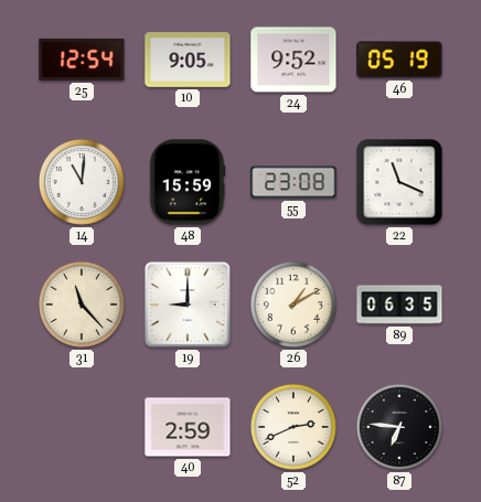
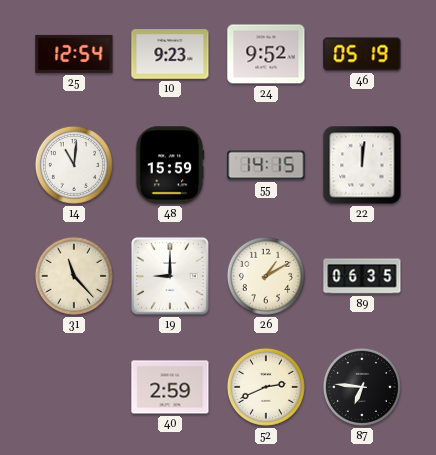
10: 9:05 -> 9:23 (170, 54)
55: 23:08 -> 14:15 (266, 165)
22: 11:19 -> 12:01 (362, 165)
